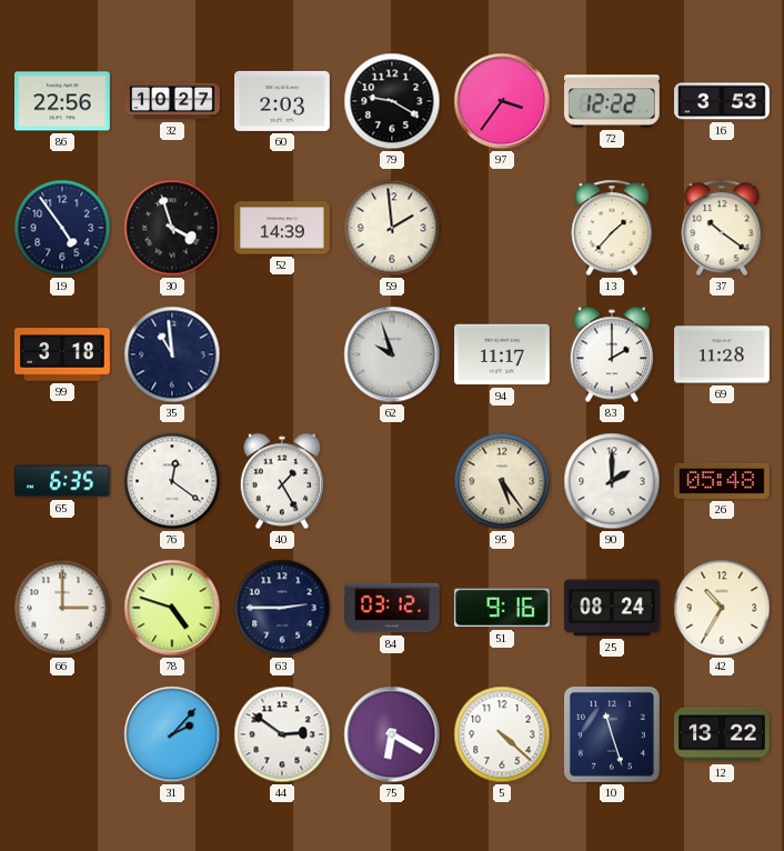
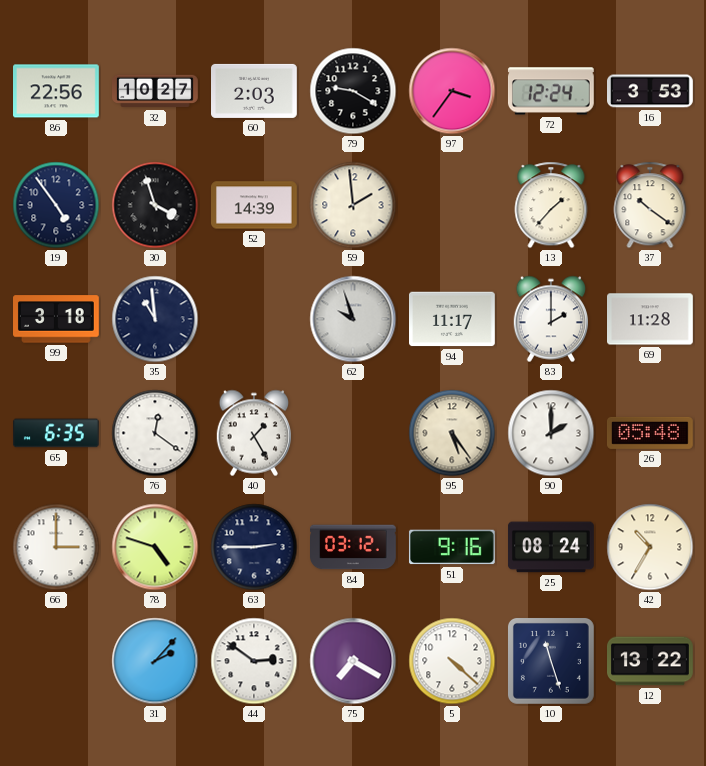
72: 12:22 -> 12:24 (551, 91)
75: 6:20 -> 7:20 (353, 661)
